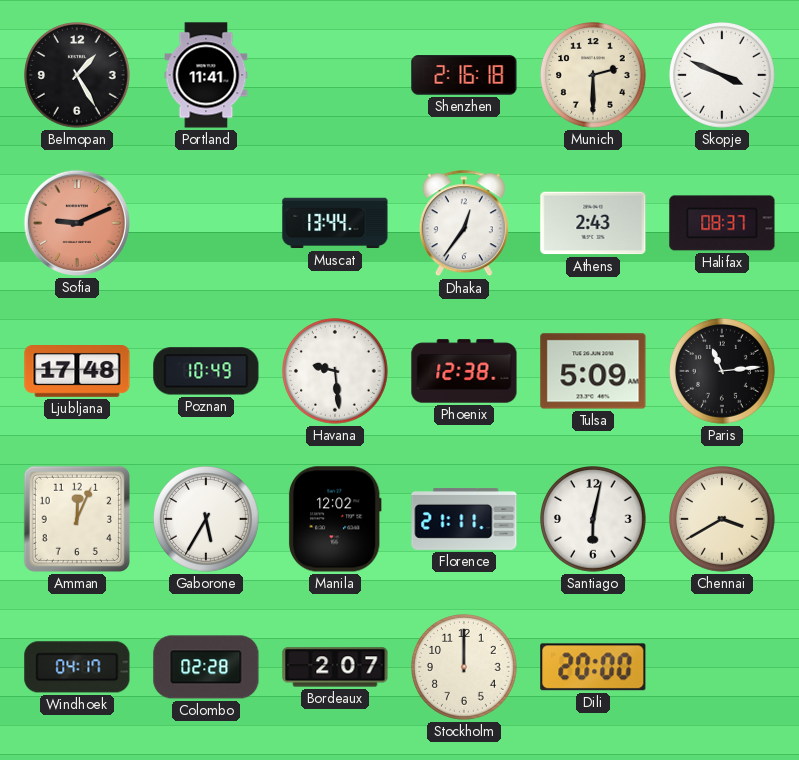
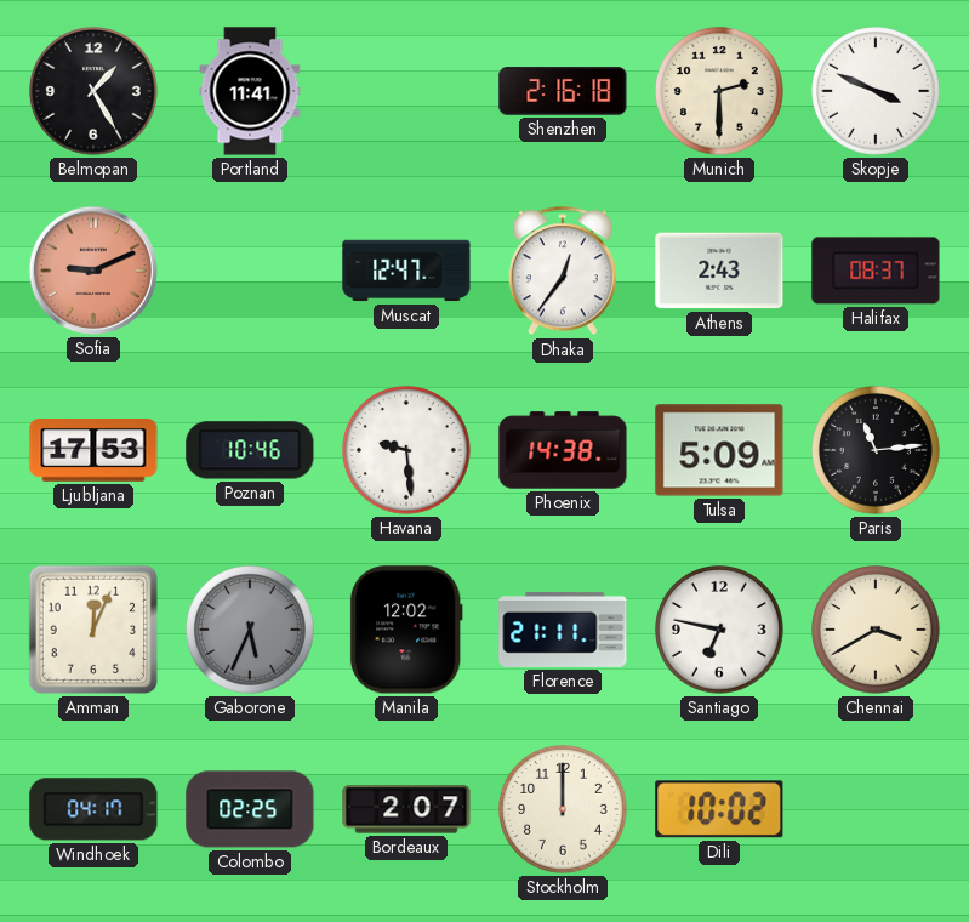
Muscat: 13:44 -> 12:47 (406, 271)
Ljubljana: 17:48 -> 17:53 (93, 451)
Poznan: 10:49 -> 10:46 (250, 450)
Phoenix: 12:38 -> 14:38 (563, 450)
Gaborone: 5:35 -> 5:34 (251, 631)
Gaborone dial: white -> grey (251, 631)
Santiago: 6:02 -> 6:47 (720, 631)
Colombo: 02:28 -> 02:25 (250, 809)
Dili: 20:00 -> 10:02 (719, 809)
